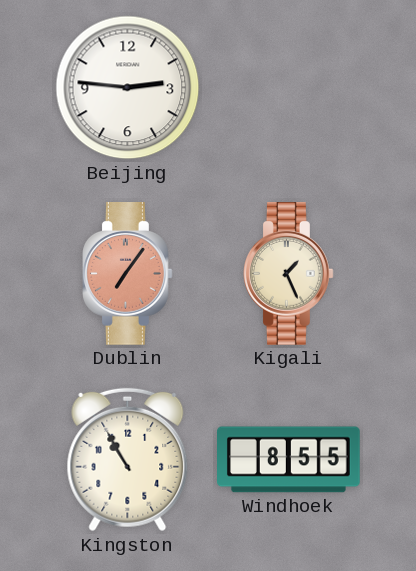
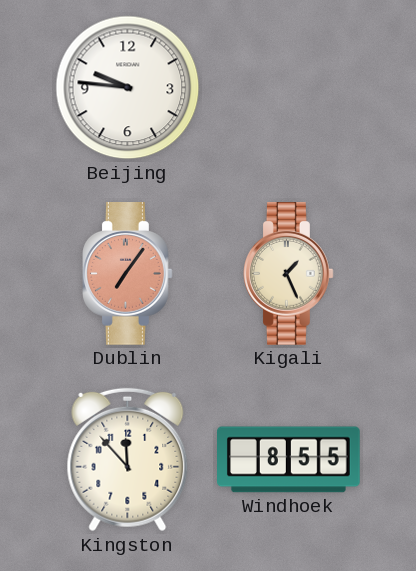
Beijing: 2:46 -> 9:46 (128, 88)
Kingston: 10:55 -> 11:53 (128, 460)
